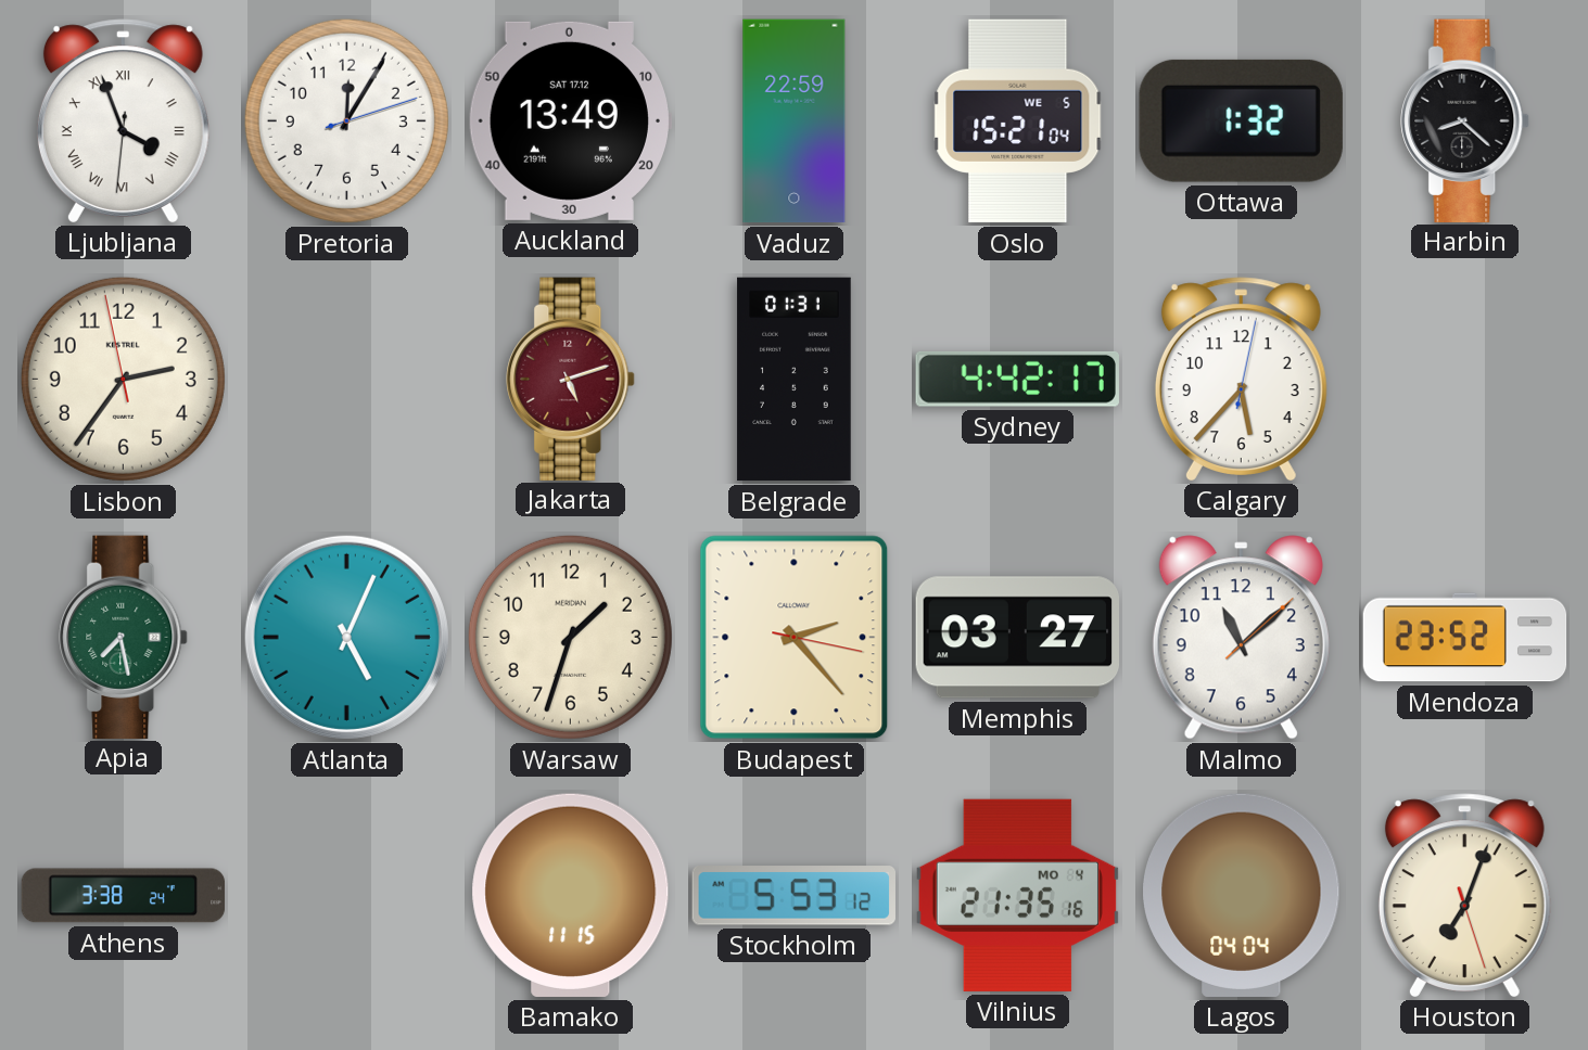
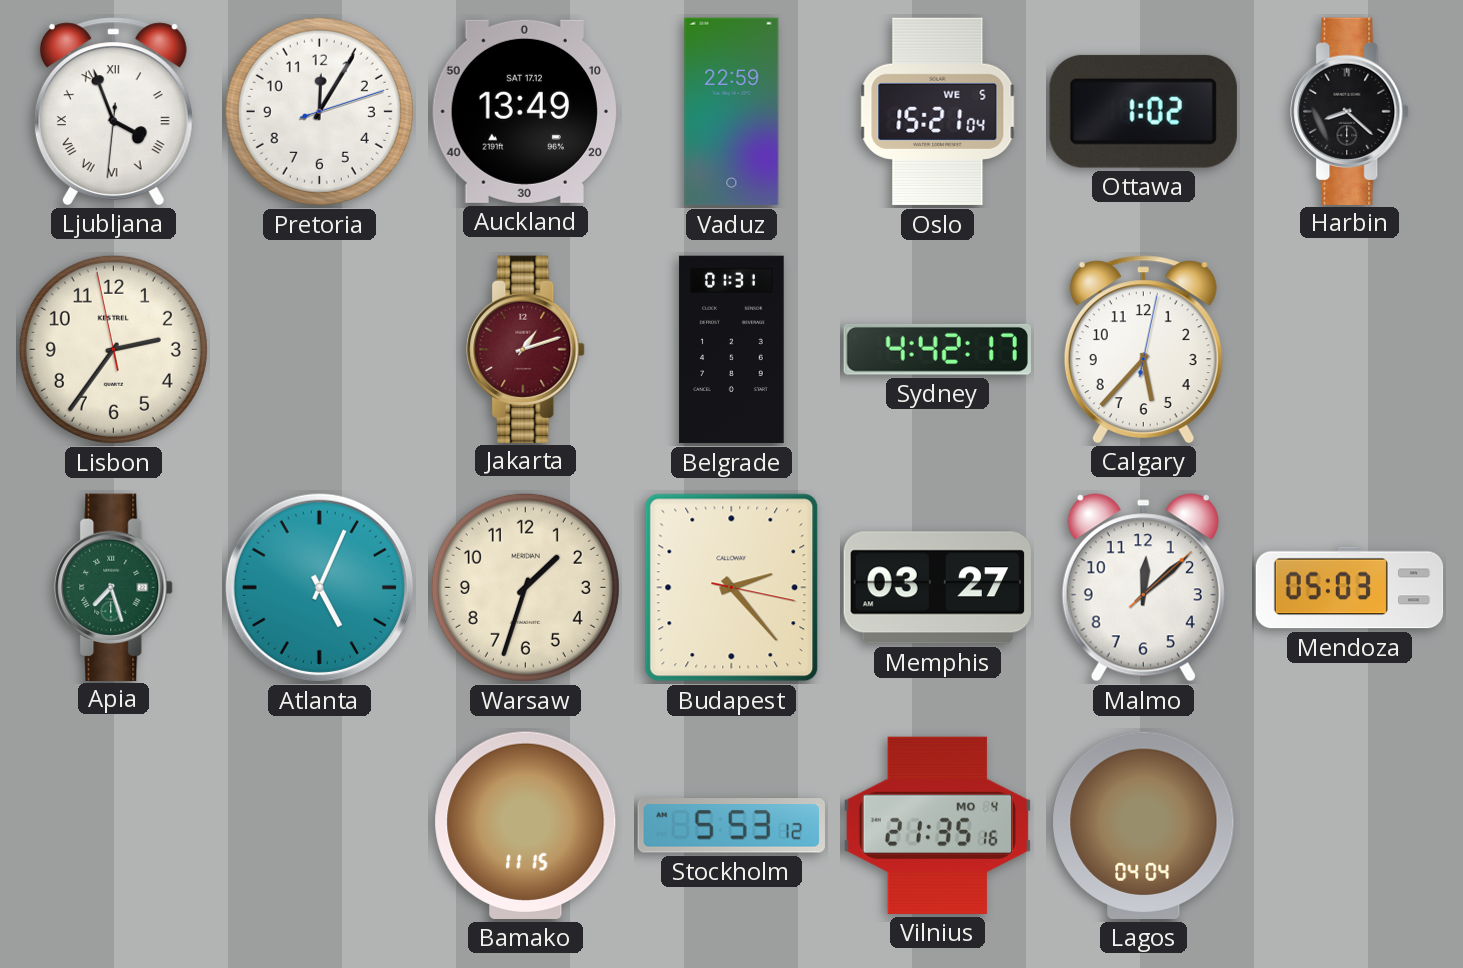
Ottawa: 1:32 -> 1:02 (1143, 111)
Jakarta: 5:12 -> 1:12 (526, 349)
Apia: 7:28 -> 7:27 (114, 587)
Malmo: 11:08 -> 12:08 (1143, 588)
Mendoza: 23:52 -> 05:03 (1350, 588)
Athens: 3:38 -> none (124, 896)
Houston: 7:03 -> none (1464, 895)
